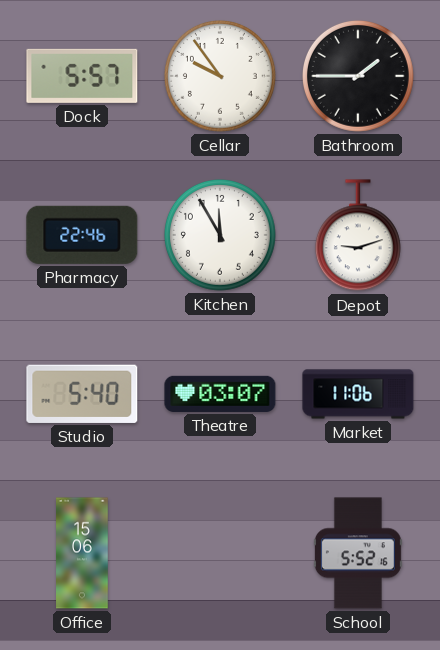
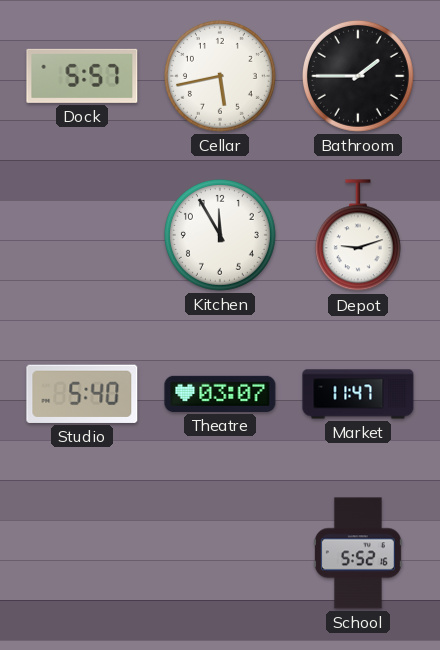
Cellar: 9:54 -> 5:43 (220, 76)
Pharmacy: 22:46 -> none (82, 235)
Market: 11:06 -> 11:47 (358, 394)
Office: 15:06 -> none (82, 553)
